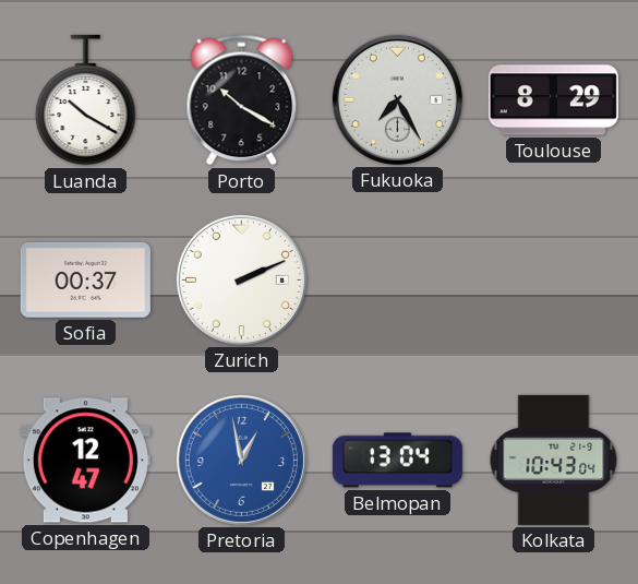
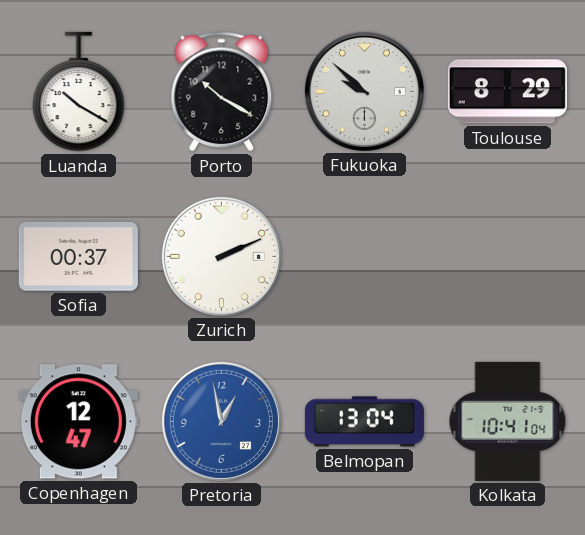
Fukuoka: 7:25 -> 9:52 (364, 91)
Kolkata: 10:43 -> 10:41 (508, 421)
